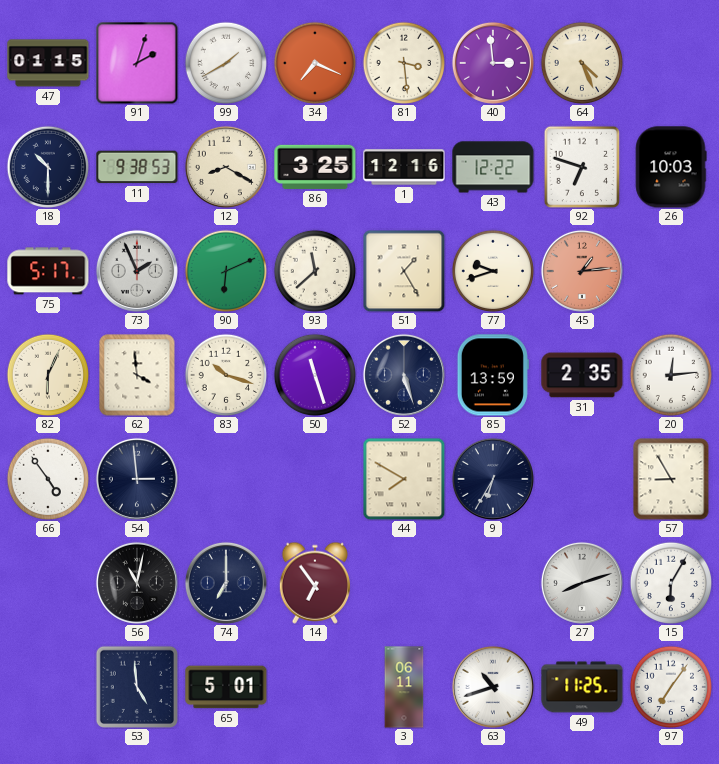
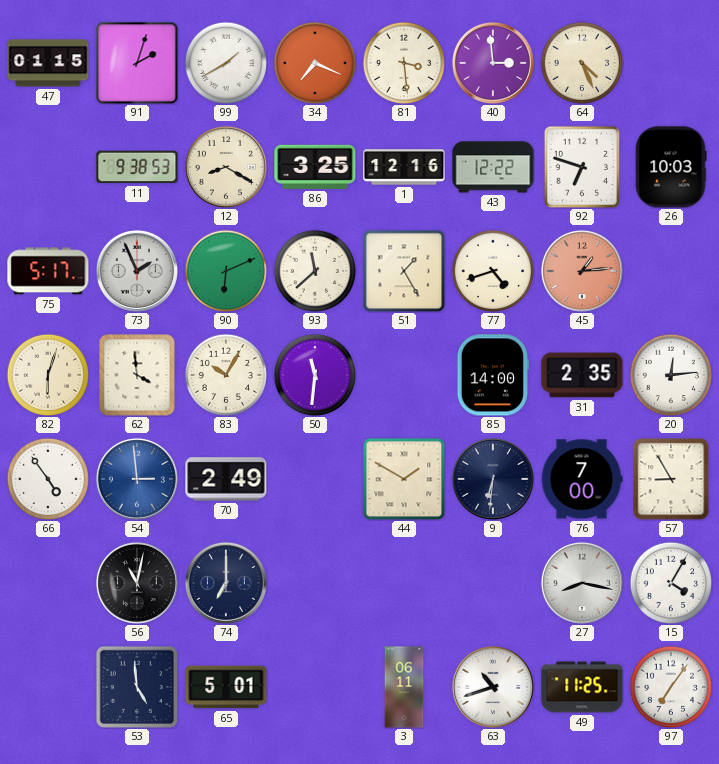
18: 10:30 -> none (47, 166)
77: 9:42 -> 4:42 (492, 270)
82: 6:04 -> 6:03 (47, 374)
83: 10:18 -> 10:05 (225, 374)
50: 11:27 -> 11:31 (314, 374)
52: 5:27 -> none (404, 375)
85: 13:59 -> 14:00 (493, 375)
54 dial: navy -> blue (137, 479)
70: none -> 2:49 (226, 479)
44: 7:50 -> 1:50 (404, 479)
9: 6:35 -> 6:31 (493, 479)
76: none -> 7:00 (582, 479)
14: 6:54 -> none (314, 583)
27: 8:12 -> 8:17 (582, 583)
15: 6:05 -> 4:05 (670, 582)
